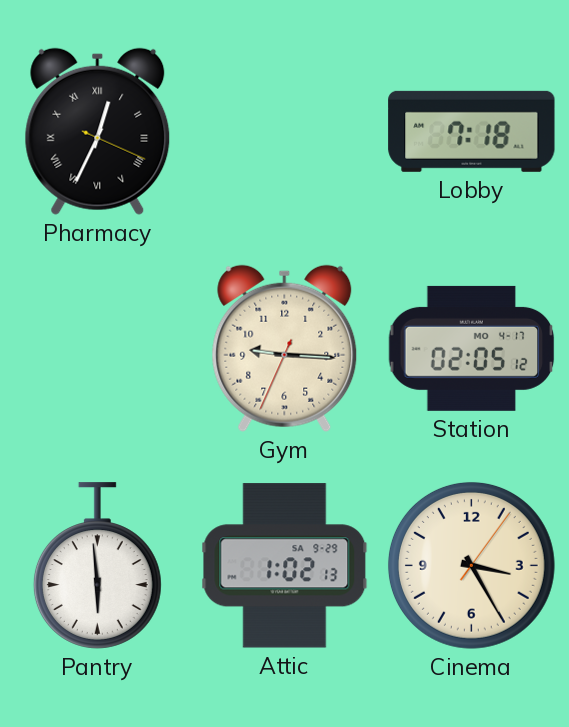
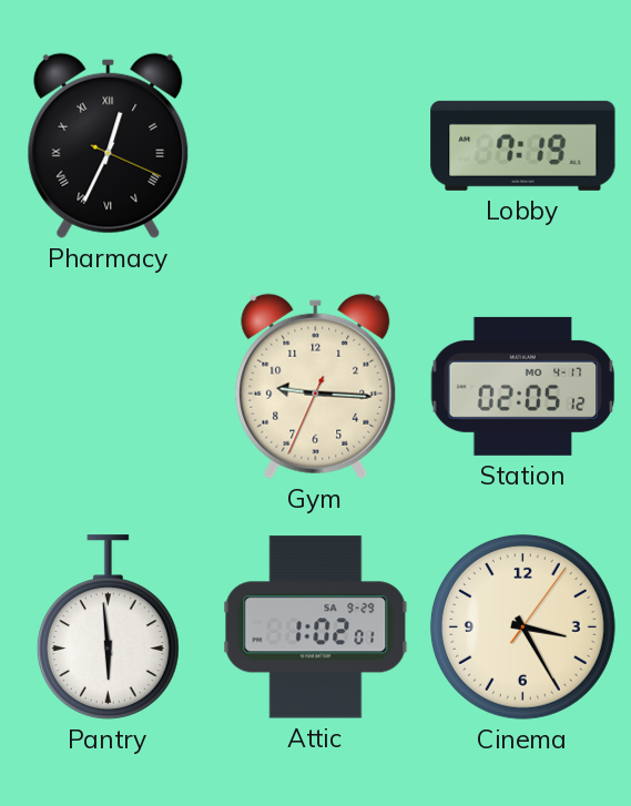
Lobby: 7:18 -> 7:19 (523, 145)
Attic: 1:02:13 -> 1:02:01 (316, 628)
